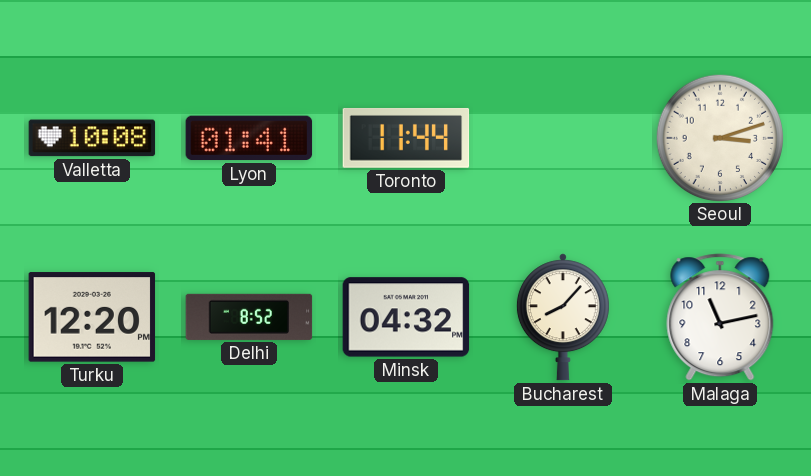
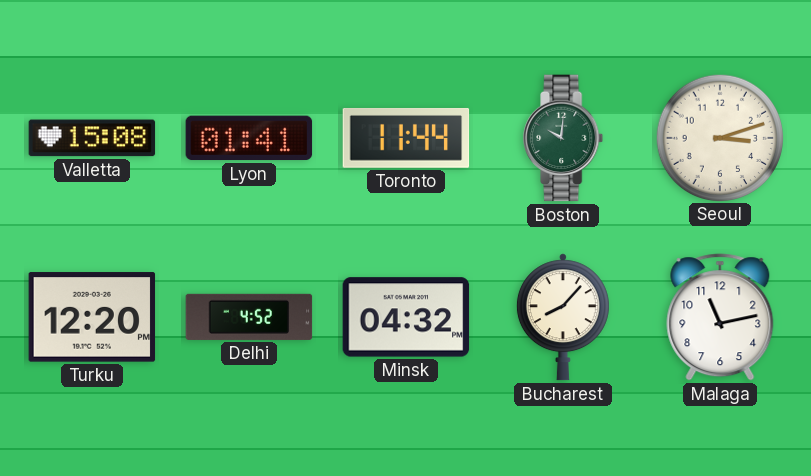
Valletta: 10:08 -> 15:08 (92, 138)
Boston: none -> 10:01 (564, 138)
Delhi: 8:52 -> 4:52 (249, 317)
